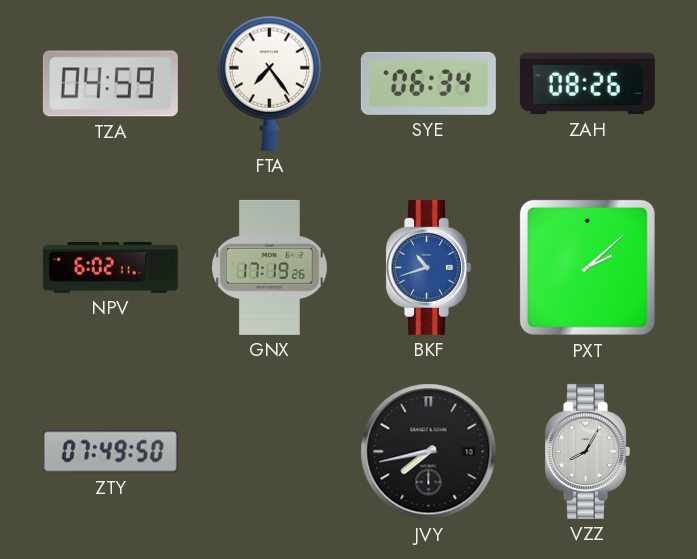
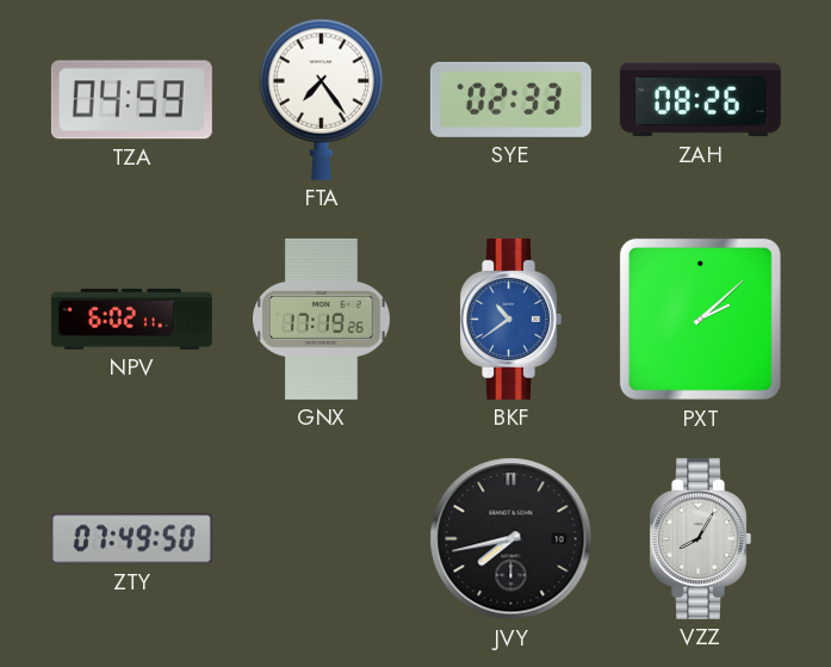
SYE: 06:34 -> 02:33 (510, 99)
BKF: 10:42 -> 10:39 (510, 319)
